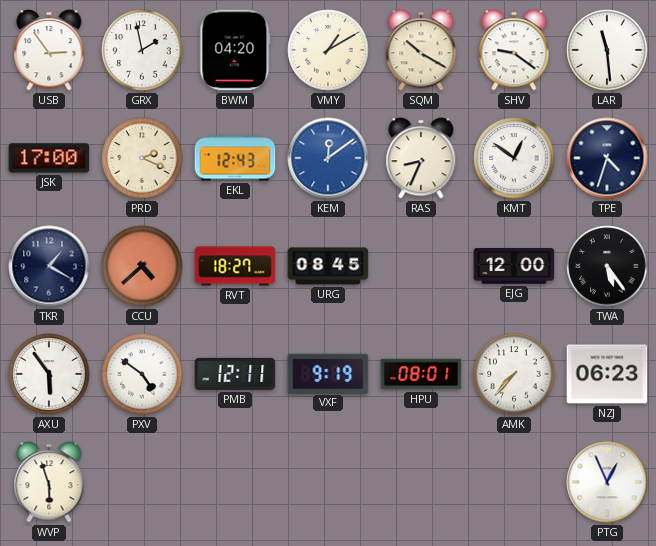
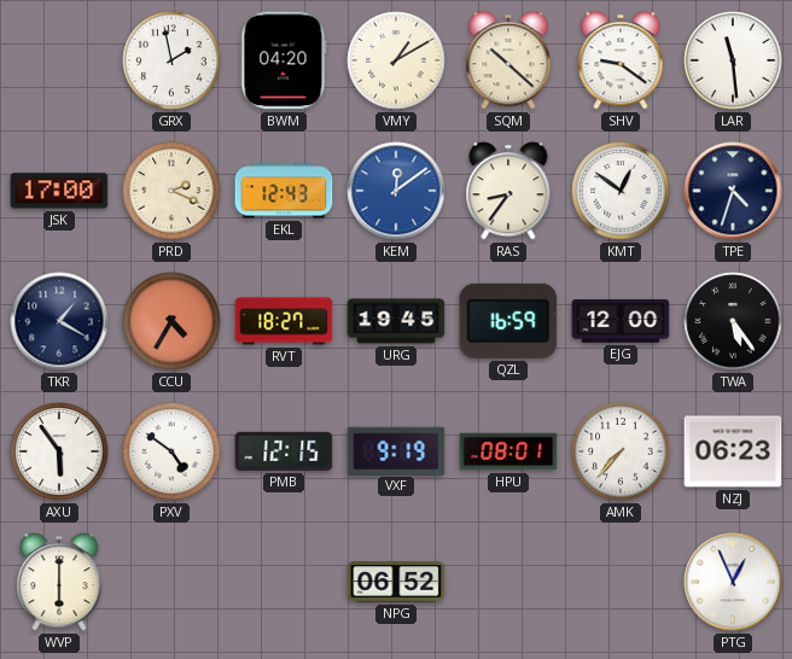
USB: 2:54 -> none (49, 50)
SQM: 10:20 -> 10:22 (508, 60)
RAS: 8:34 -> 8:36 (508, 191)
CCU: 4:38 -> 4:35 (171, 321)
URG: 08:45 -> 19:45 (396, 321)
QZL: none -> 16:59 (508, 321)
PMB: 12:11 -> 12:15 (284, 451)
WVP: 5:57 -> 6:00 (59, 582)
NPG: none -> 06:52 (396, 582)
